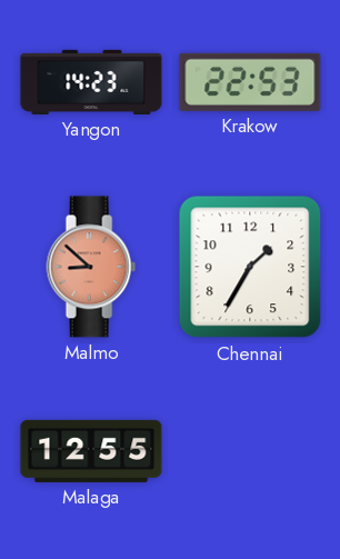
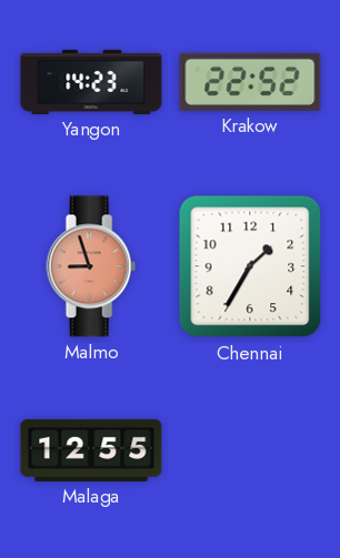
Krakow: 22:53 -> 22:52 (250, 82)
Malmo: 8:52 -> 8:57 (91, 266)
